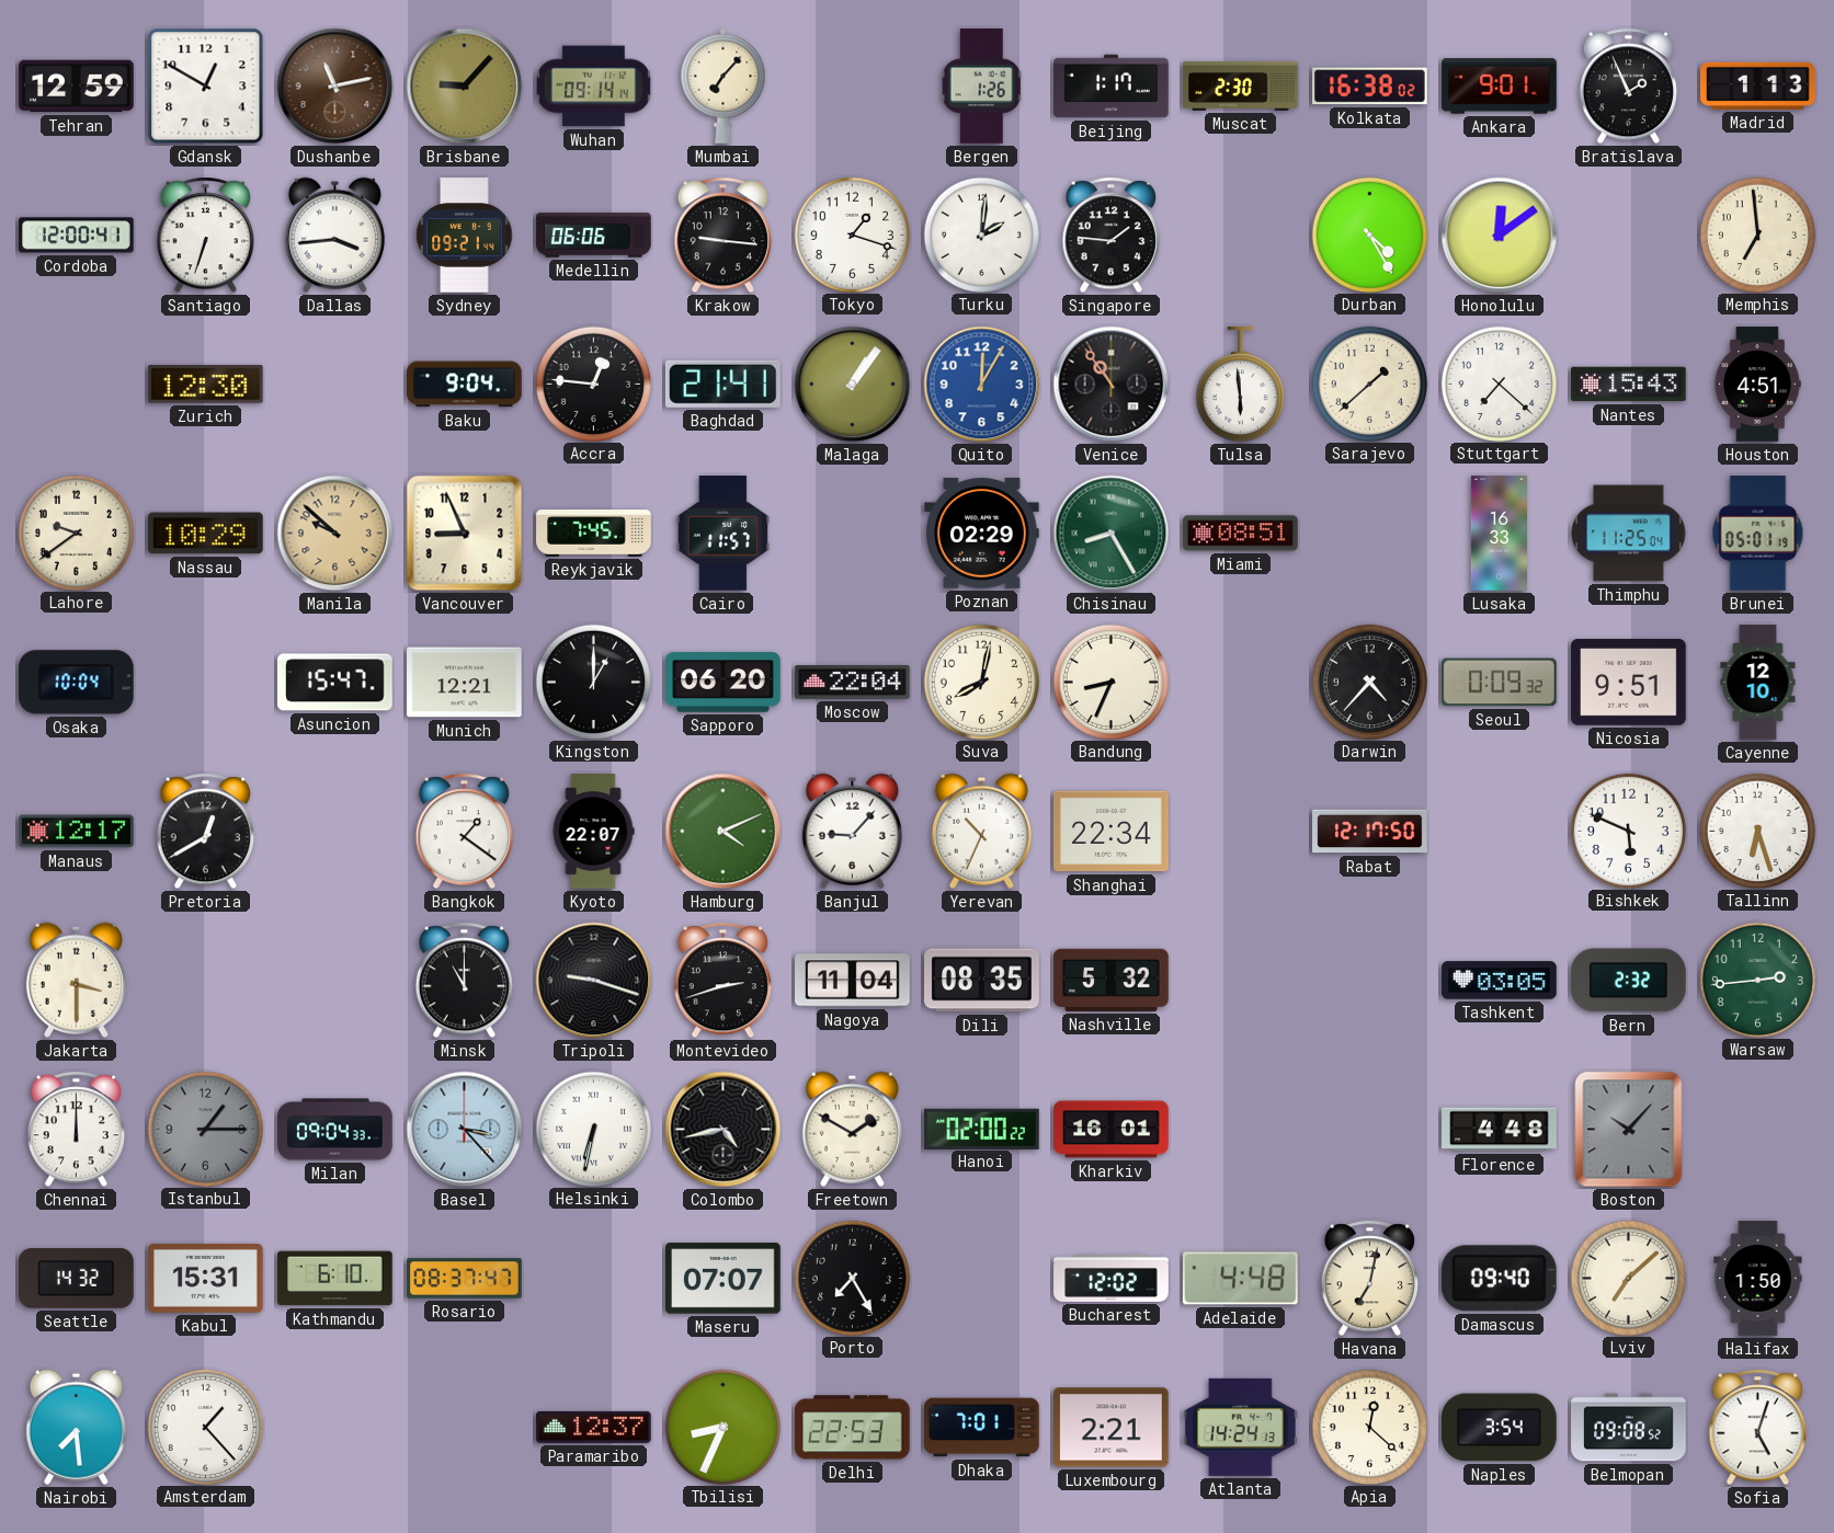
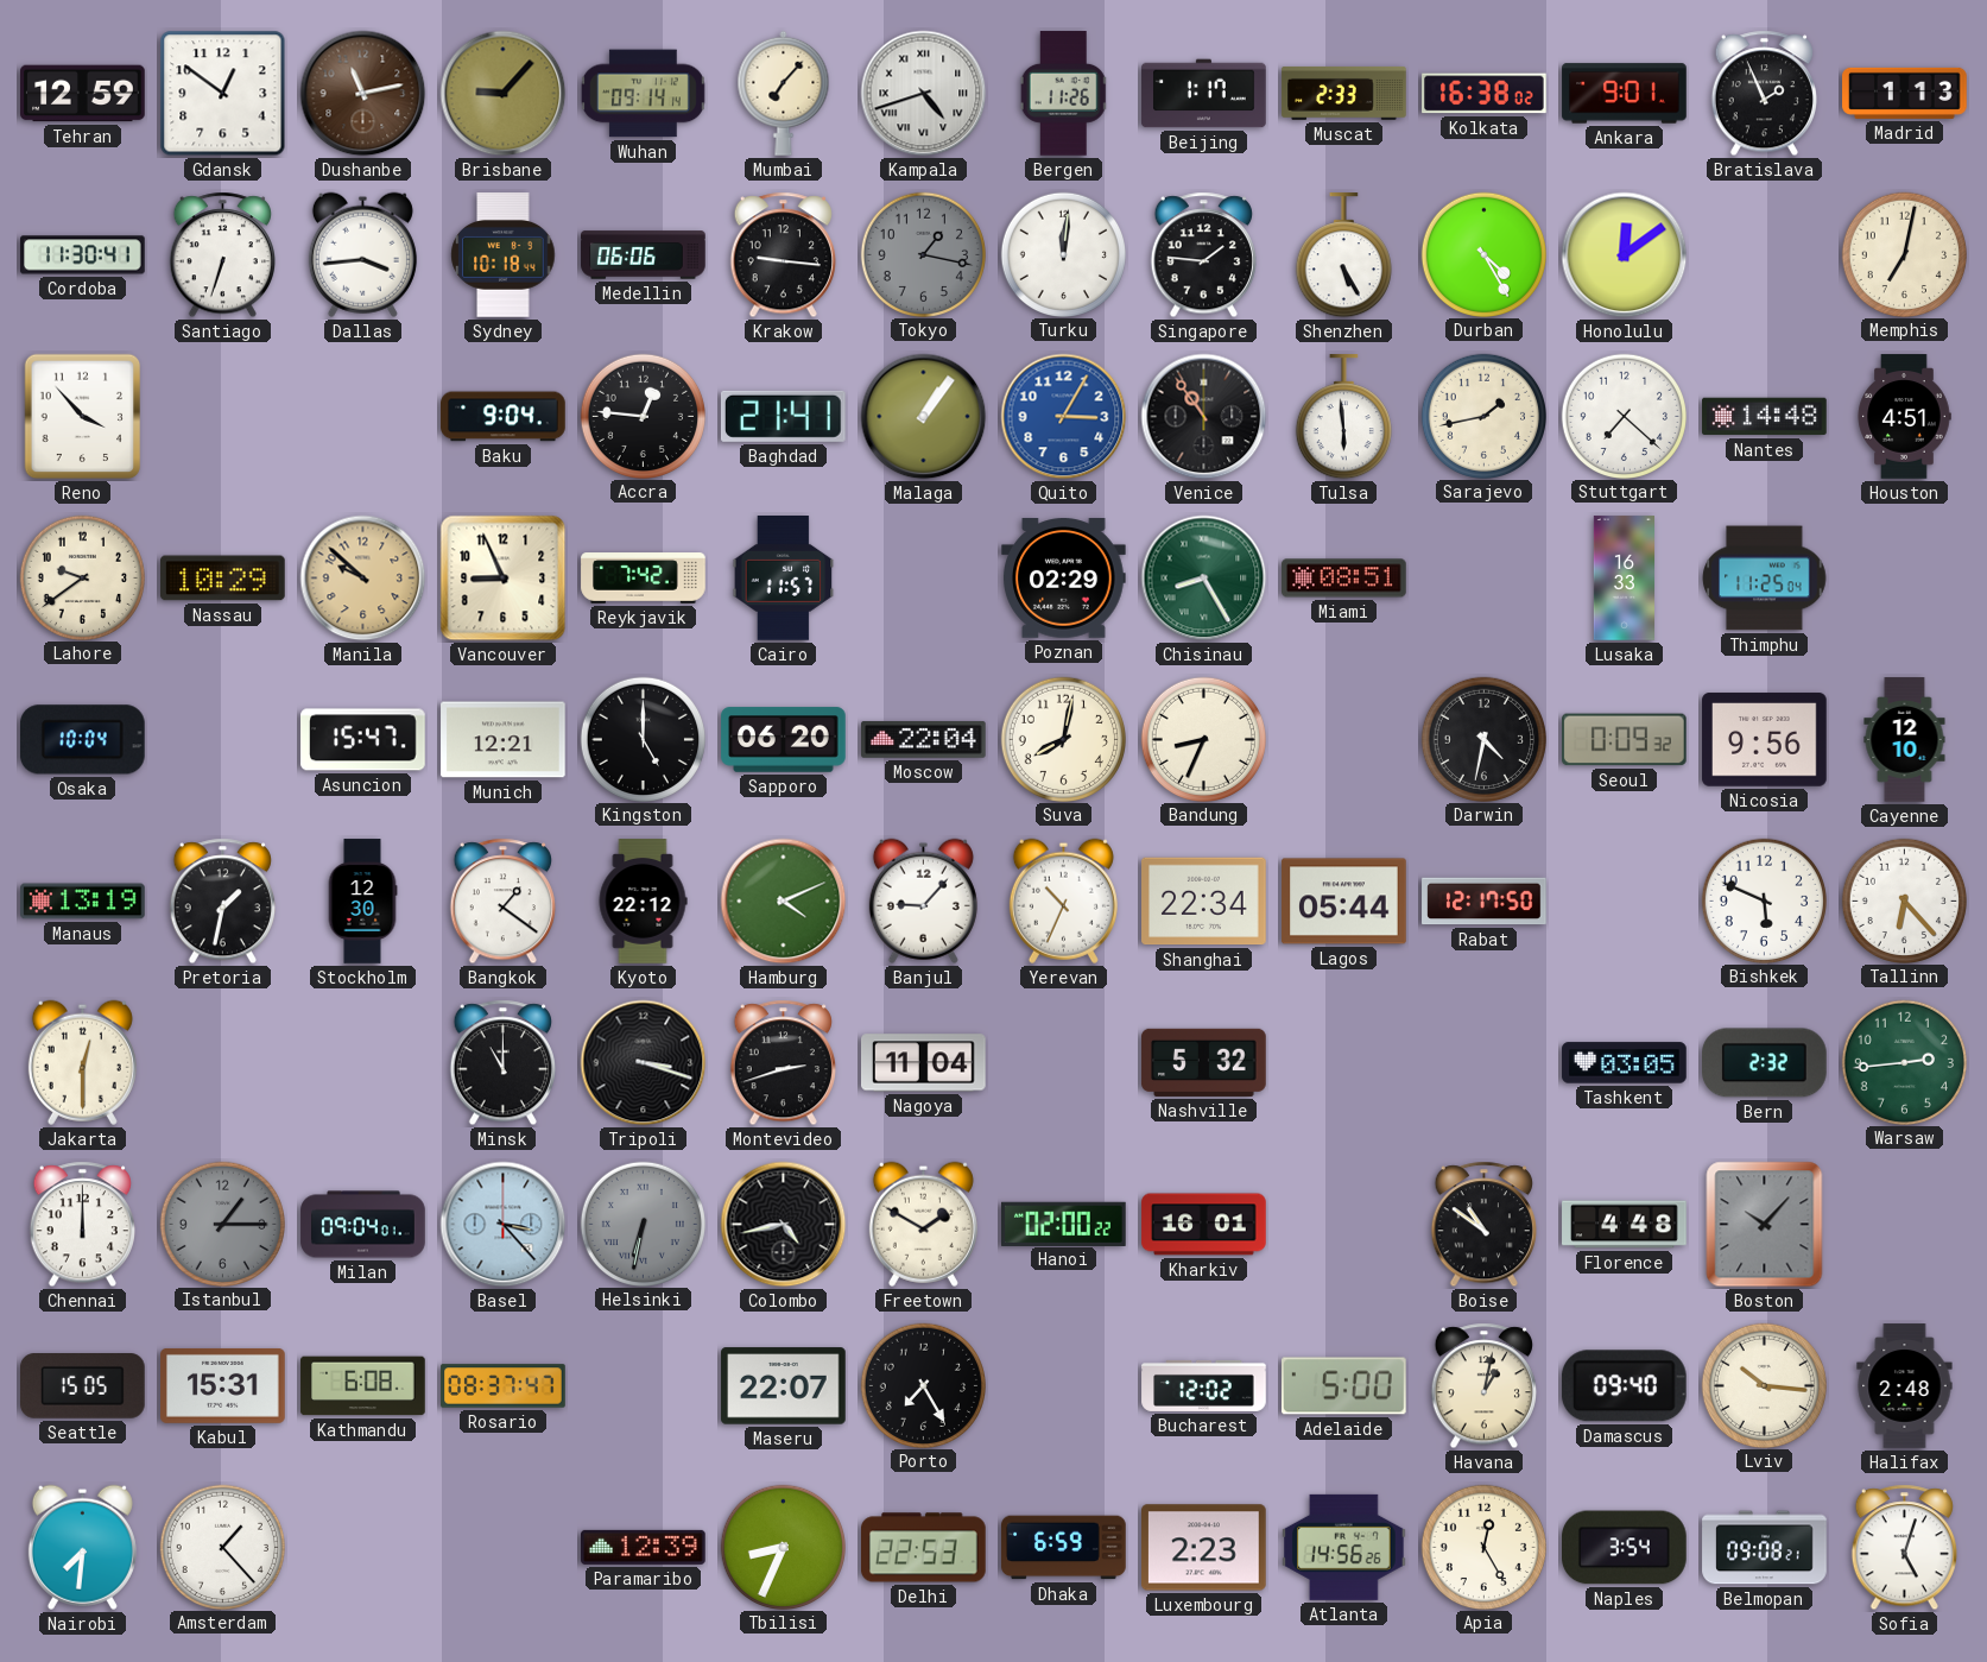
Gdansk: 12:50 -> 12:51 (223, 94)
Kampala: none -> 4:42 (924, 94)
Bergen: 1:26 -> 11:26 (1064, 94)
Muscat: 2:30 -> 2:33 (1344, 93)
Cordoba: 12:00 -> 11:30 (83, 255)
Sydney: 09:21 -> 10:18 (504, 255)
Tokyo: 1:18 -> 1:17 (923, 254)
Tokyo dial: white -> grey (923, 254)
Turku: 2:01 -> 12:01 (1063, 254)
Shenzhen: none -> 5:25 (1343, 255)
Memphis: 6:59 -> 7:02 (1904, 254)
Reno: none -> 3:53 (83, 417)
Zurich: 12:30 -> none (206, 385)
Quito: 12:05 -> 3:05 (1064, 417)
Sarajevo: 1:38 -> 1:43 (1483, 416)
Nantes: 15:43 -> 14:48 (1765, 417)
Reykjavik: 7:45 -> 7:42 (644, 579)
Brunei: 05:01 -> none (1758, 534)
Kingston: 1:00 -> 5:00 (643, 739)
Darwin: 4:37 -> 4:32 (1483, 739)
Nicosia: 9:51 -> 9:56 (1765, 740)
Manaus: 12:17 -> 13:19 (83, 902)
Pretoria: 12:40 -> 1:32 (222, 902)
Stockholm: none -> 12:30 (362, 902)
Kyoto: 22:07 -> 22:12 (643, 902)
Lagos: none -> 05:44 (1344, 902)
Tallinn: 6:27 -> 6:23 (1904, 900)
Jakarta: 3:30 -> 12:30 (82, 1062)
Tripoli: 9:18 -> 3:18 (644, 1063)
Dili: 08:35 -> none (982, 981)
Milan: 09:04:33 -> 09:04:01 (363, 1225)
Helsinki dial: white -> grey (643, 1224)
Boise: none -> 10:51 (1483, 1225)
Seattle: 14:32 -> 15:05 (83, 1386)
Kathmandu: 6:10 -> 6:08 (363, 1386)
Maseru: 07:07 -> 22:07 (784, 1386)
Adelaide: 4:48 -> 5:00 (1344, 1386)
Havana: 7:02 -> 1:02 (1483, 1386)
Lviv: 7:08 -> 10:16 (1764, 1385)
Halifax: 1:50 -> 2:48 (1905, 1386)
Nairobi: 7:29 -> 7:31 (82, 1547)
Paramaribo: 12:37 -> 12:39 (644, 1547)
Dhaka: 7:01 -> 6:59 (1064, 1548)
Luxembourg: 2:21 -> 2:23 (1204, 1548)
Atlanta: 14:24 -> 14:56 (1344, 1547)
Apia: 12:22 -> 12:25 (1483, 1547)
Belmopan: 09:08:52 -> 09:08:21 (1765, 1548)
